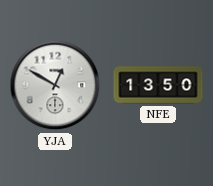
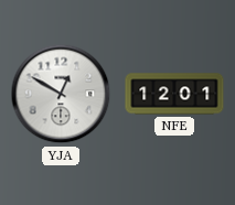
NFE: 13:50 -> 12:01 (174, 94)
